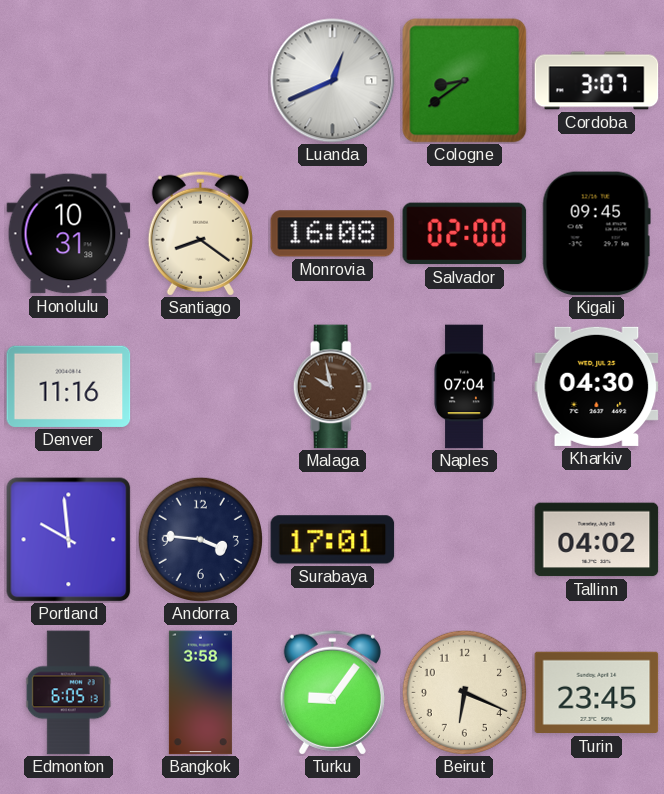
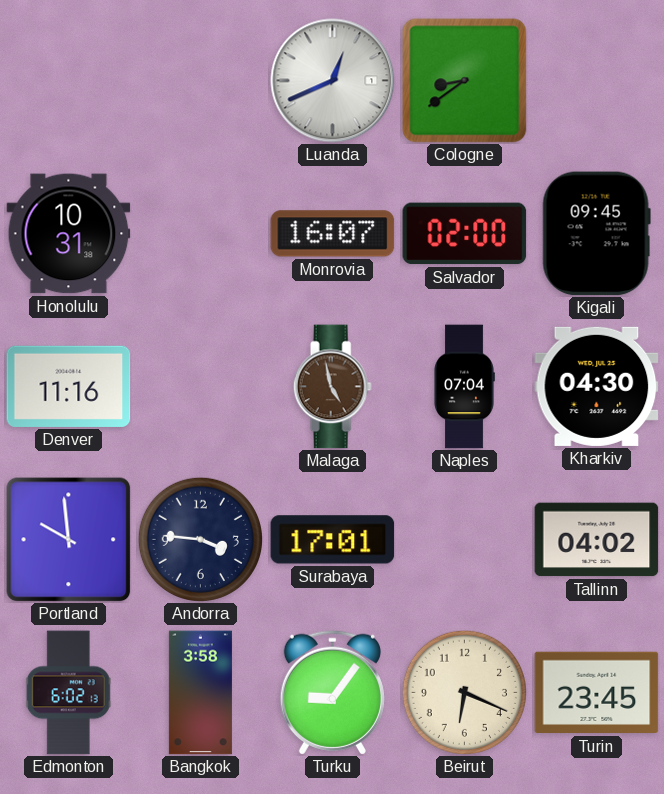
Cordoba: 3:07 -> none (597, 81)
Santiago: 8:21 -> none (200, 233)
Monrovia: 16:08 -> 16:07 (333, 234)
Malaga: 9:58 -> 4:58 (332, 387)
Edmonton: 6:05 -> 6:02 (68, 693)
